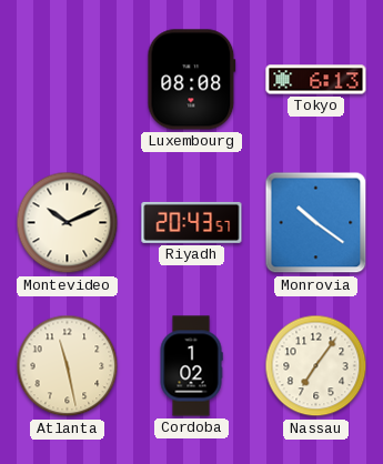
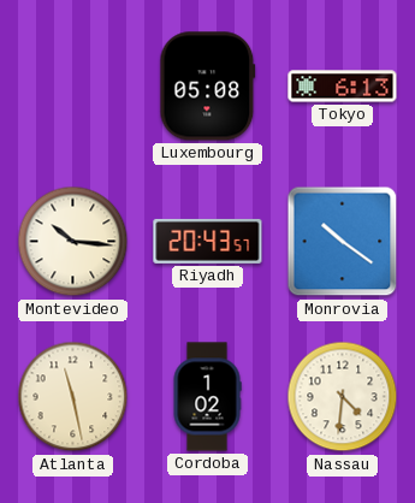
Luxembourg: 08:08 -> 05:08 (208, 87)
Montevideo: 10:11 -> 10:16 (73, 242)
Nassau: 7:06 -> 4:31 (343, 397)
